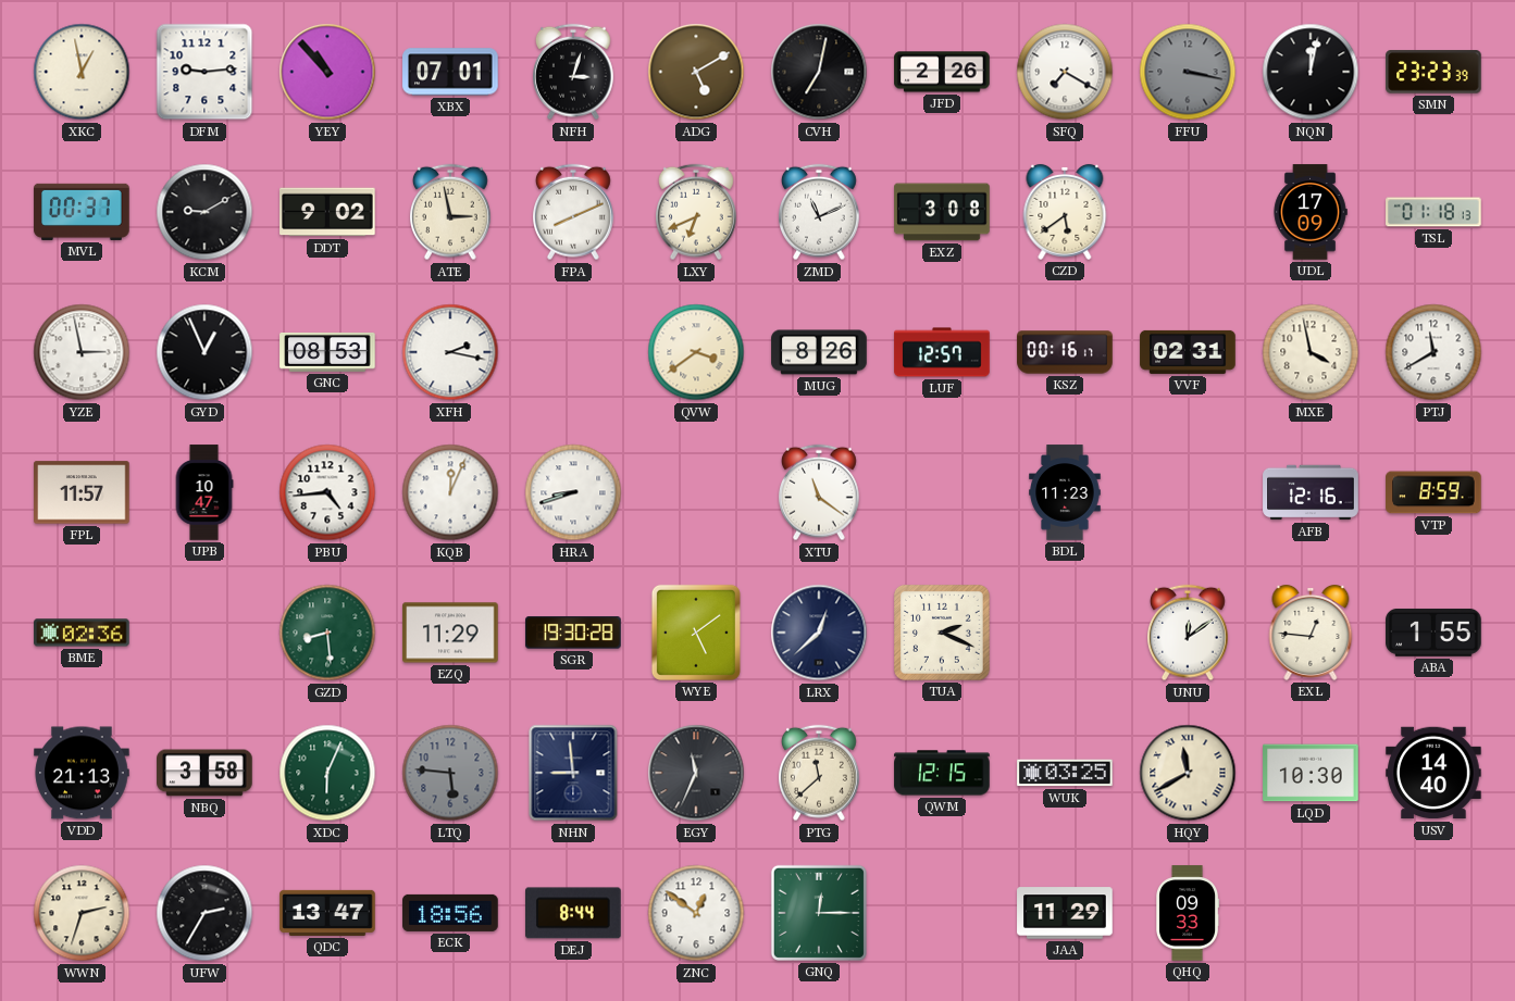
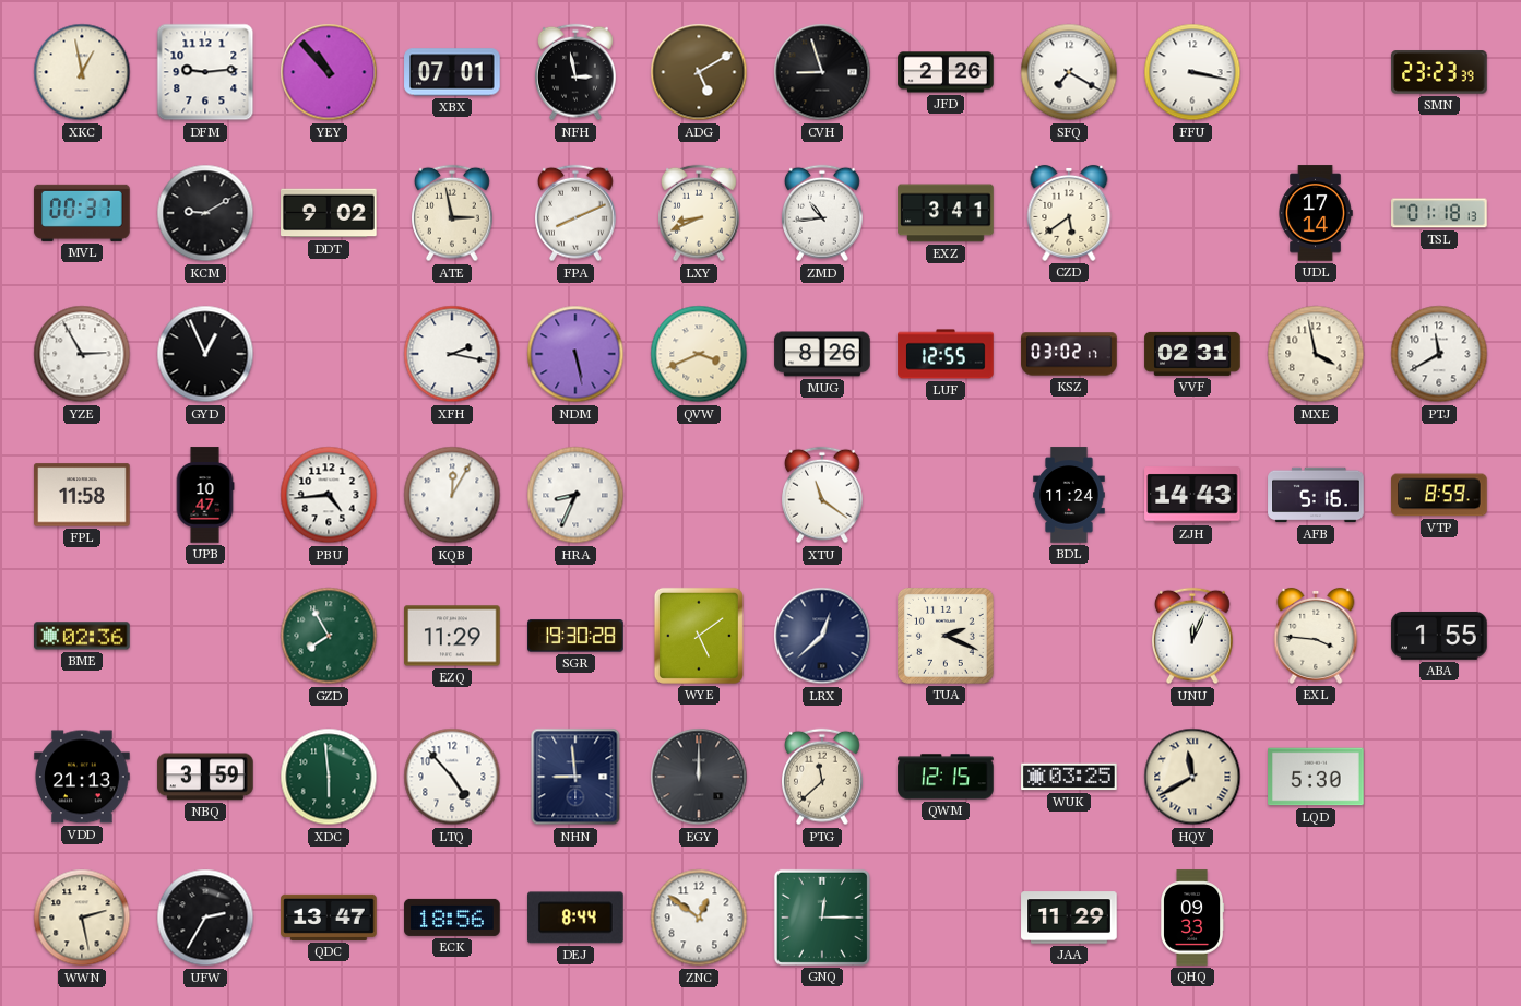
NFH: 3:03 -> 2:58 (577, 72)
CVH: 7:02 -> 8:57 (822, 72)
FFU dial: grey -> white (1192, 72)
NQN: 12:02 -> none (1311, 72)
LXY: 6:41 -> 8:41 (700, 213)
ZMD: 11:11 -> 10:44 (823, 213)
EXZ: 3:08 -> 3:41 (946, 213)
UDL: 17:09 -> 17:14 (1316, 213)
YZE: 2:58 -> 2:55 (82, 354)
GNC: 08:53 -> none (327, 352)
NDM: none -> 5:28 (575, 354)
QVW: 3:39 -> 3:41 (699, 354)
LUF: 12:57 -> 12:55 (946, 354)
KSZ: 00:16 -> 03:02 (1069, 354)
FPL: 11:57 -> 11:58 (82, 495)
KQB: 12:04 -> 12:05 (452, 495)
HRA: 8:42 -> 8:34 (575, 495)
BDL: 11:23 -> 11:24 (1069, 495)
ZJH: none -> 14:43 (1192, 495)
AFB: 12:16 -> 5:16 (1316, 495)
GZD: 8:29 -> 7:55 (329, 636)
UNU: 12:09 -> 12:04 (1193, 636)
EXL: 12:46 -> 3:46 (1316, 636)
NBQ: 3:58 -> 3:59 (205, 777)
XDC: 6:04 -> 5:59 (329, 777)
LTQ: 5:46 -> 4:53 (452, 777)
LTQ dial: grey -> white (452, 777)
EGY: 11:34 -> 12:00 (699, 777)
LQD: 10:30 -> 5:30 (1316, 777)
USV: 14:40 -> none (1433, 773)
WWN: 2:33 -> 2:28 (82, 918)
